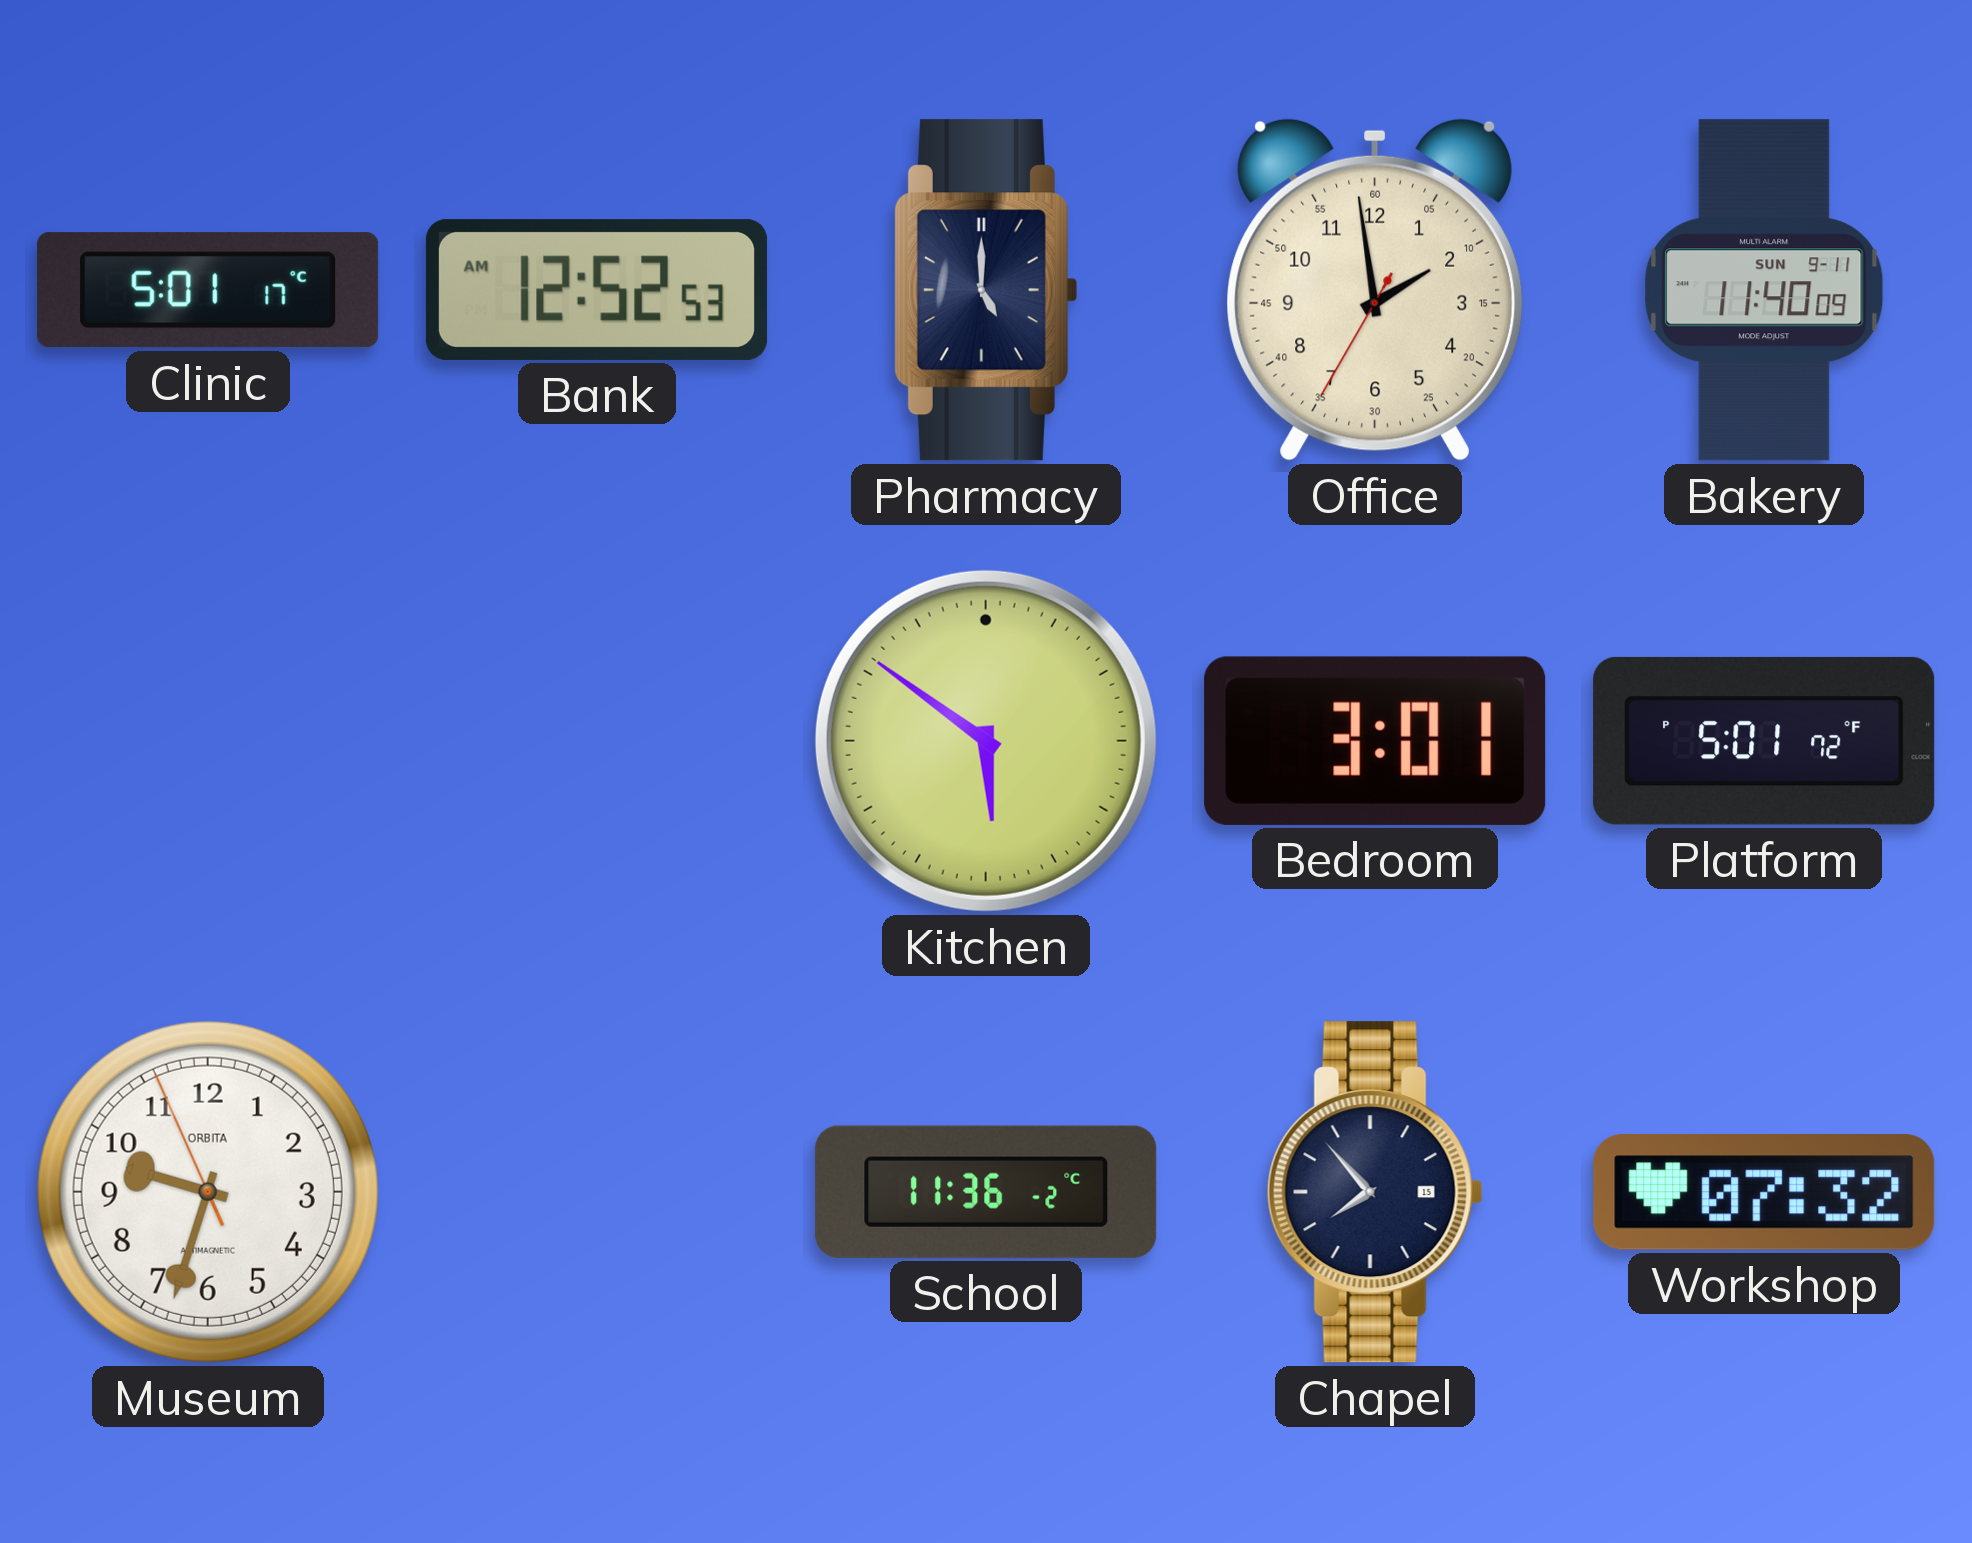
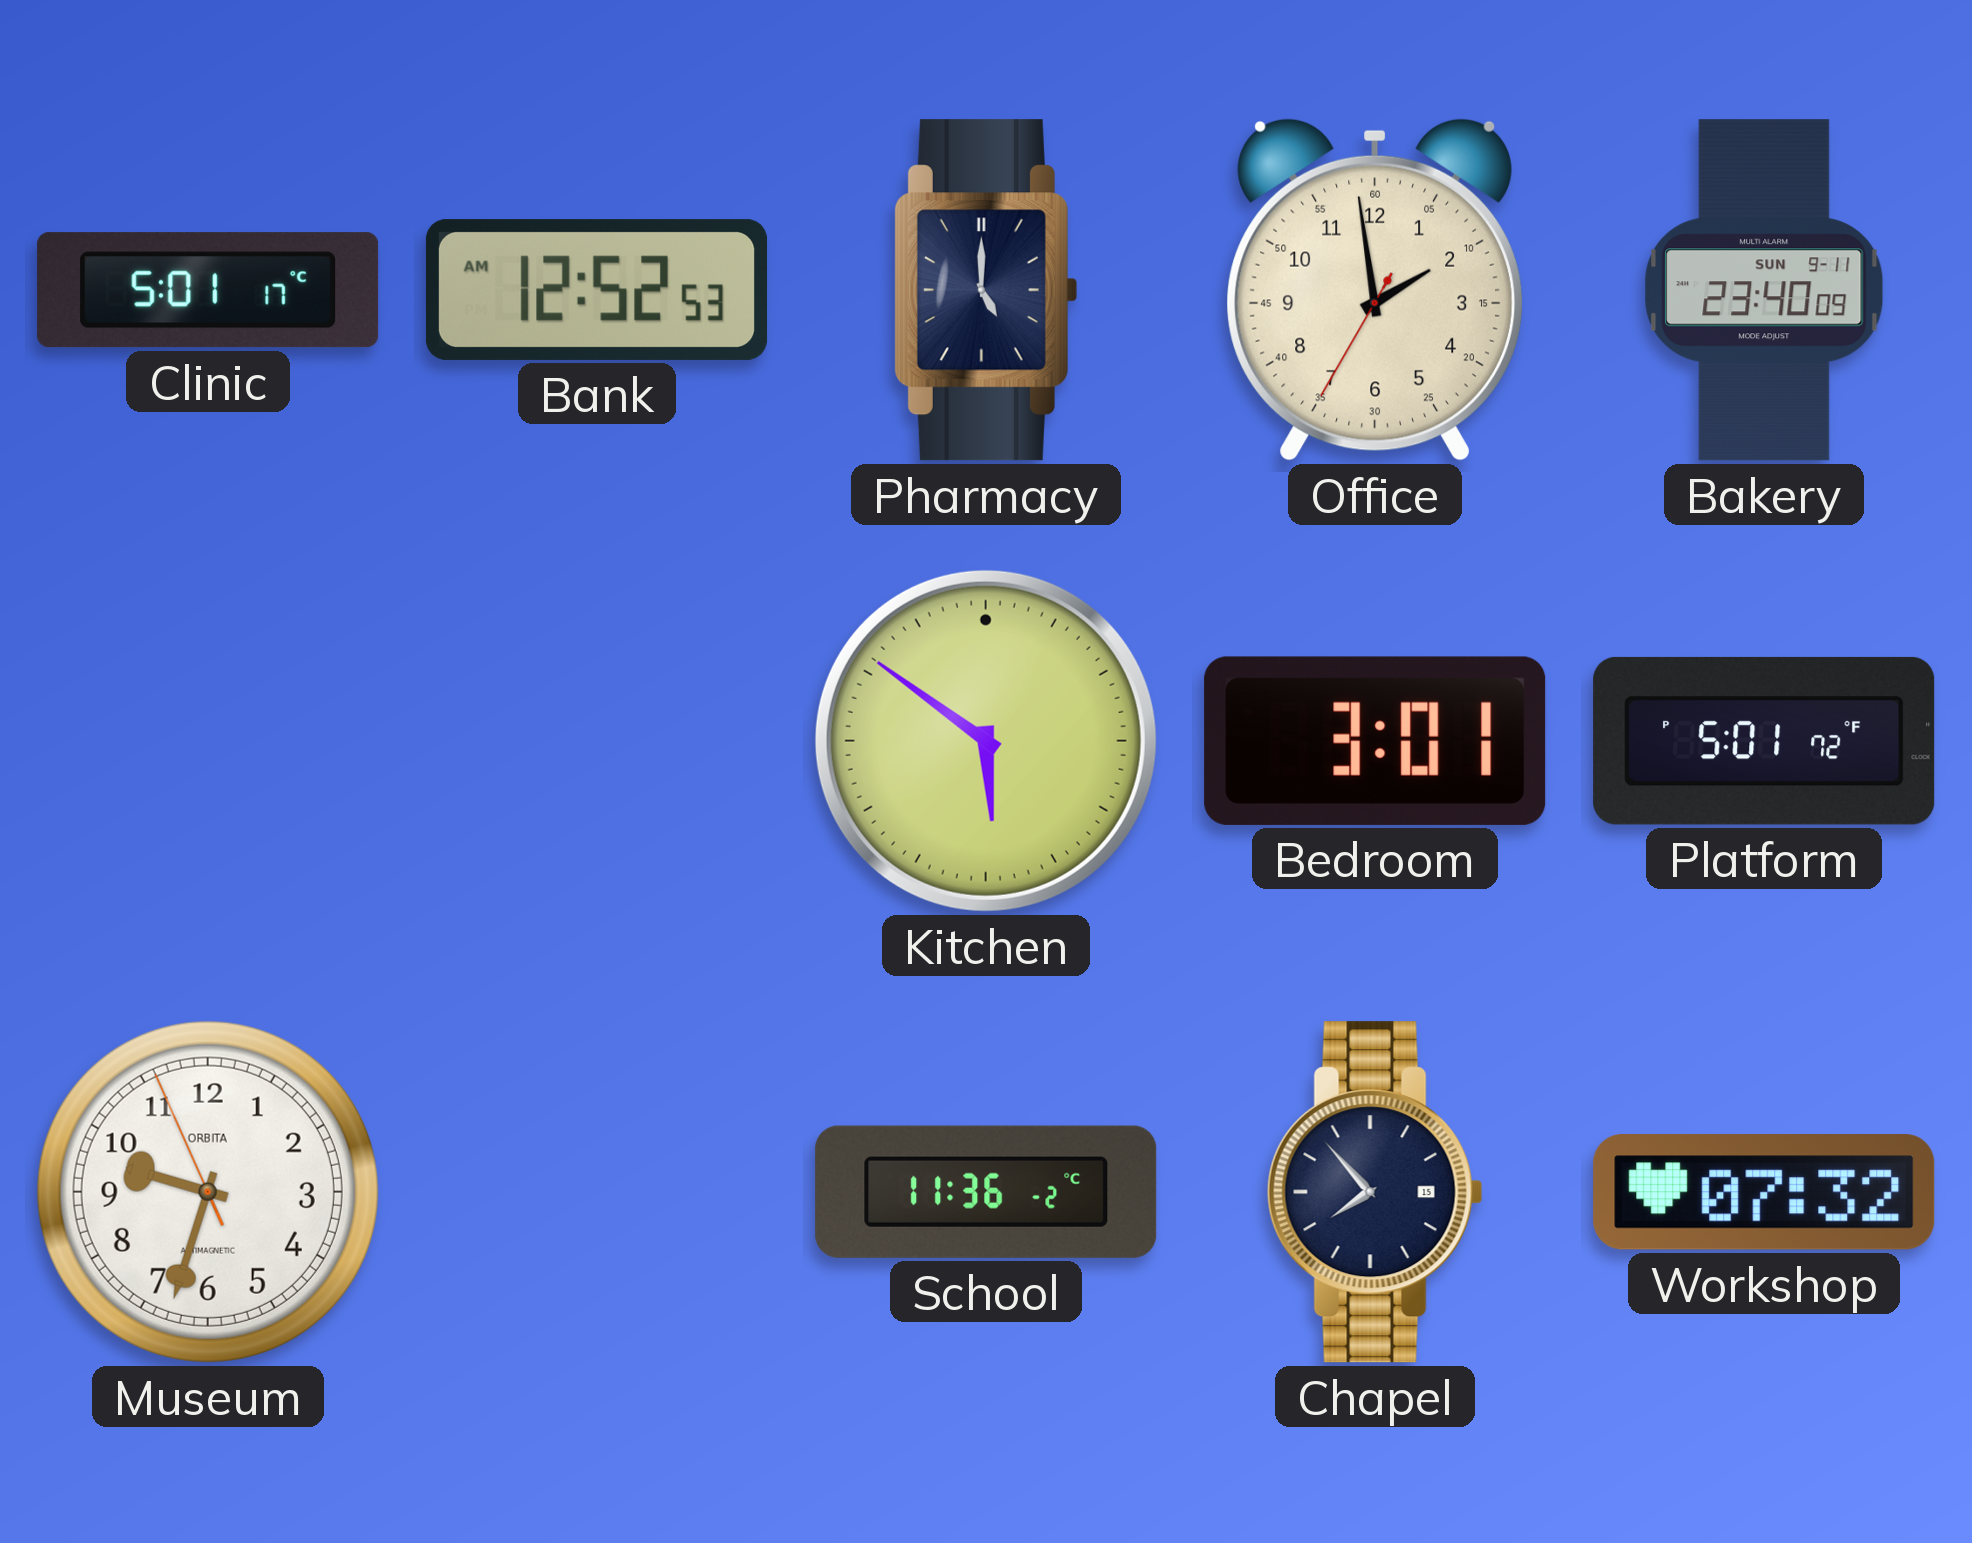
Bakery: 11:40 -> 23:40 (1764, 290)
